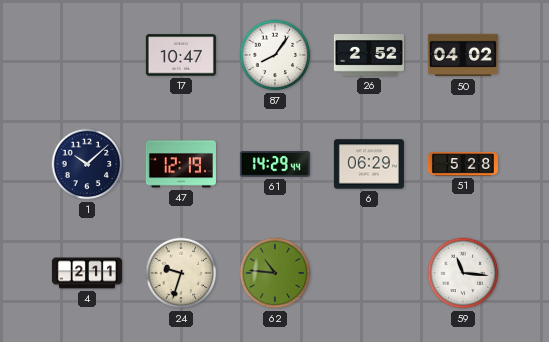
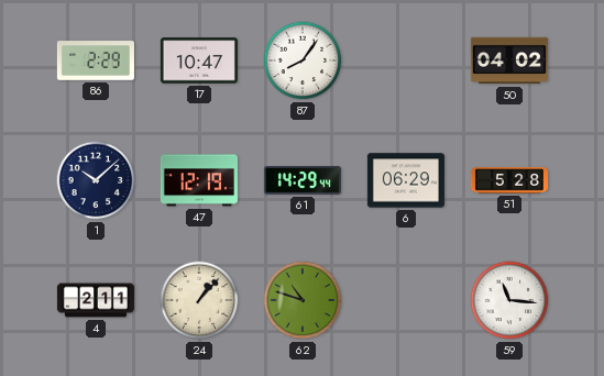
86: none -> 2:29 (96, 60)
26: 2:52 -> none (369, 56)
24: 9:33 -> 1:07 (199, 300)
62: 10:46 -> 10:48 (303, 300)
